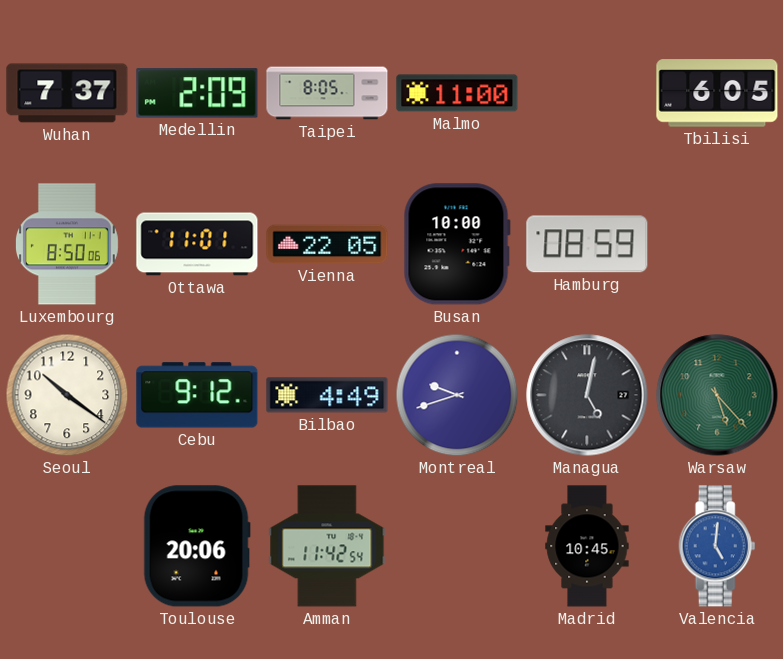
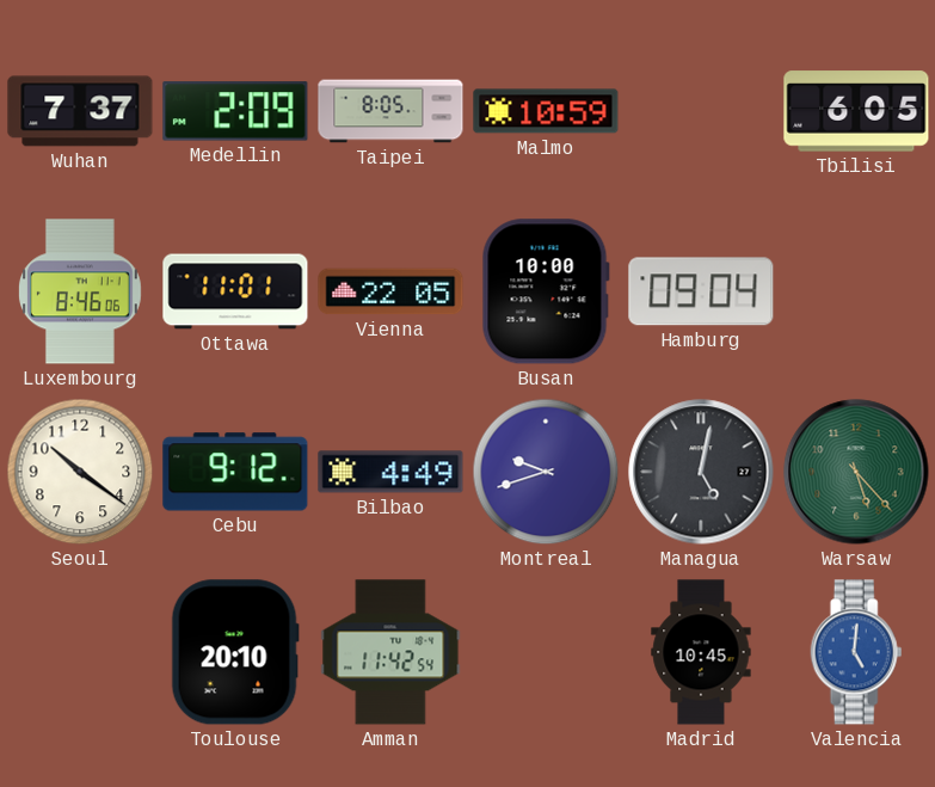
Malmo: 11:00 -> 10:59 (546, 111)
Luxembourg: 8:50 -> 8:46 (80, 291)
Hamburg: 08:59 -> 09:04 (701, 291)
Toulouse: 20:06 -> 20:10 (235, 652)
